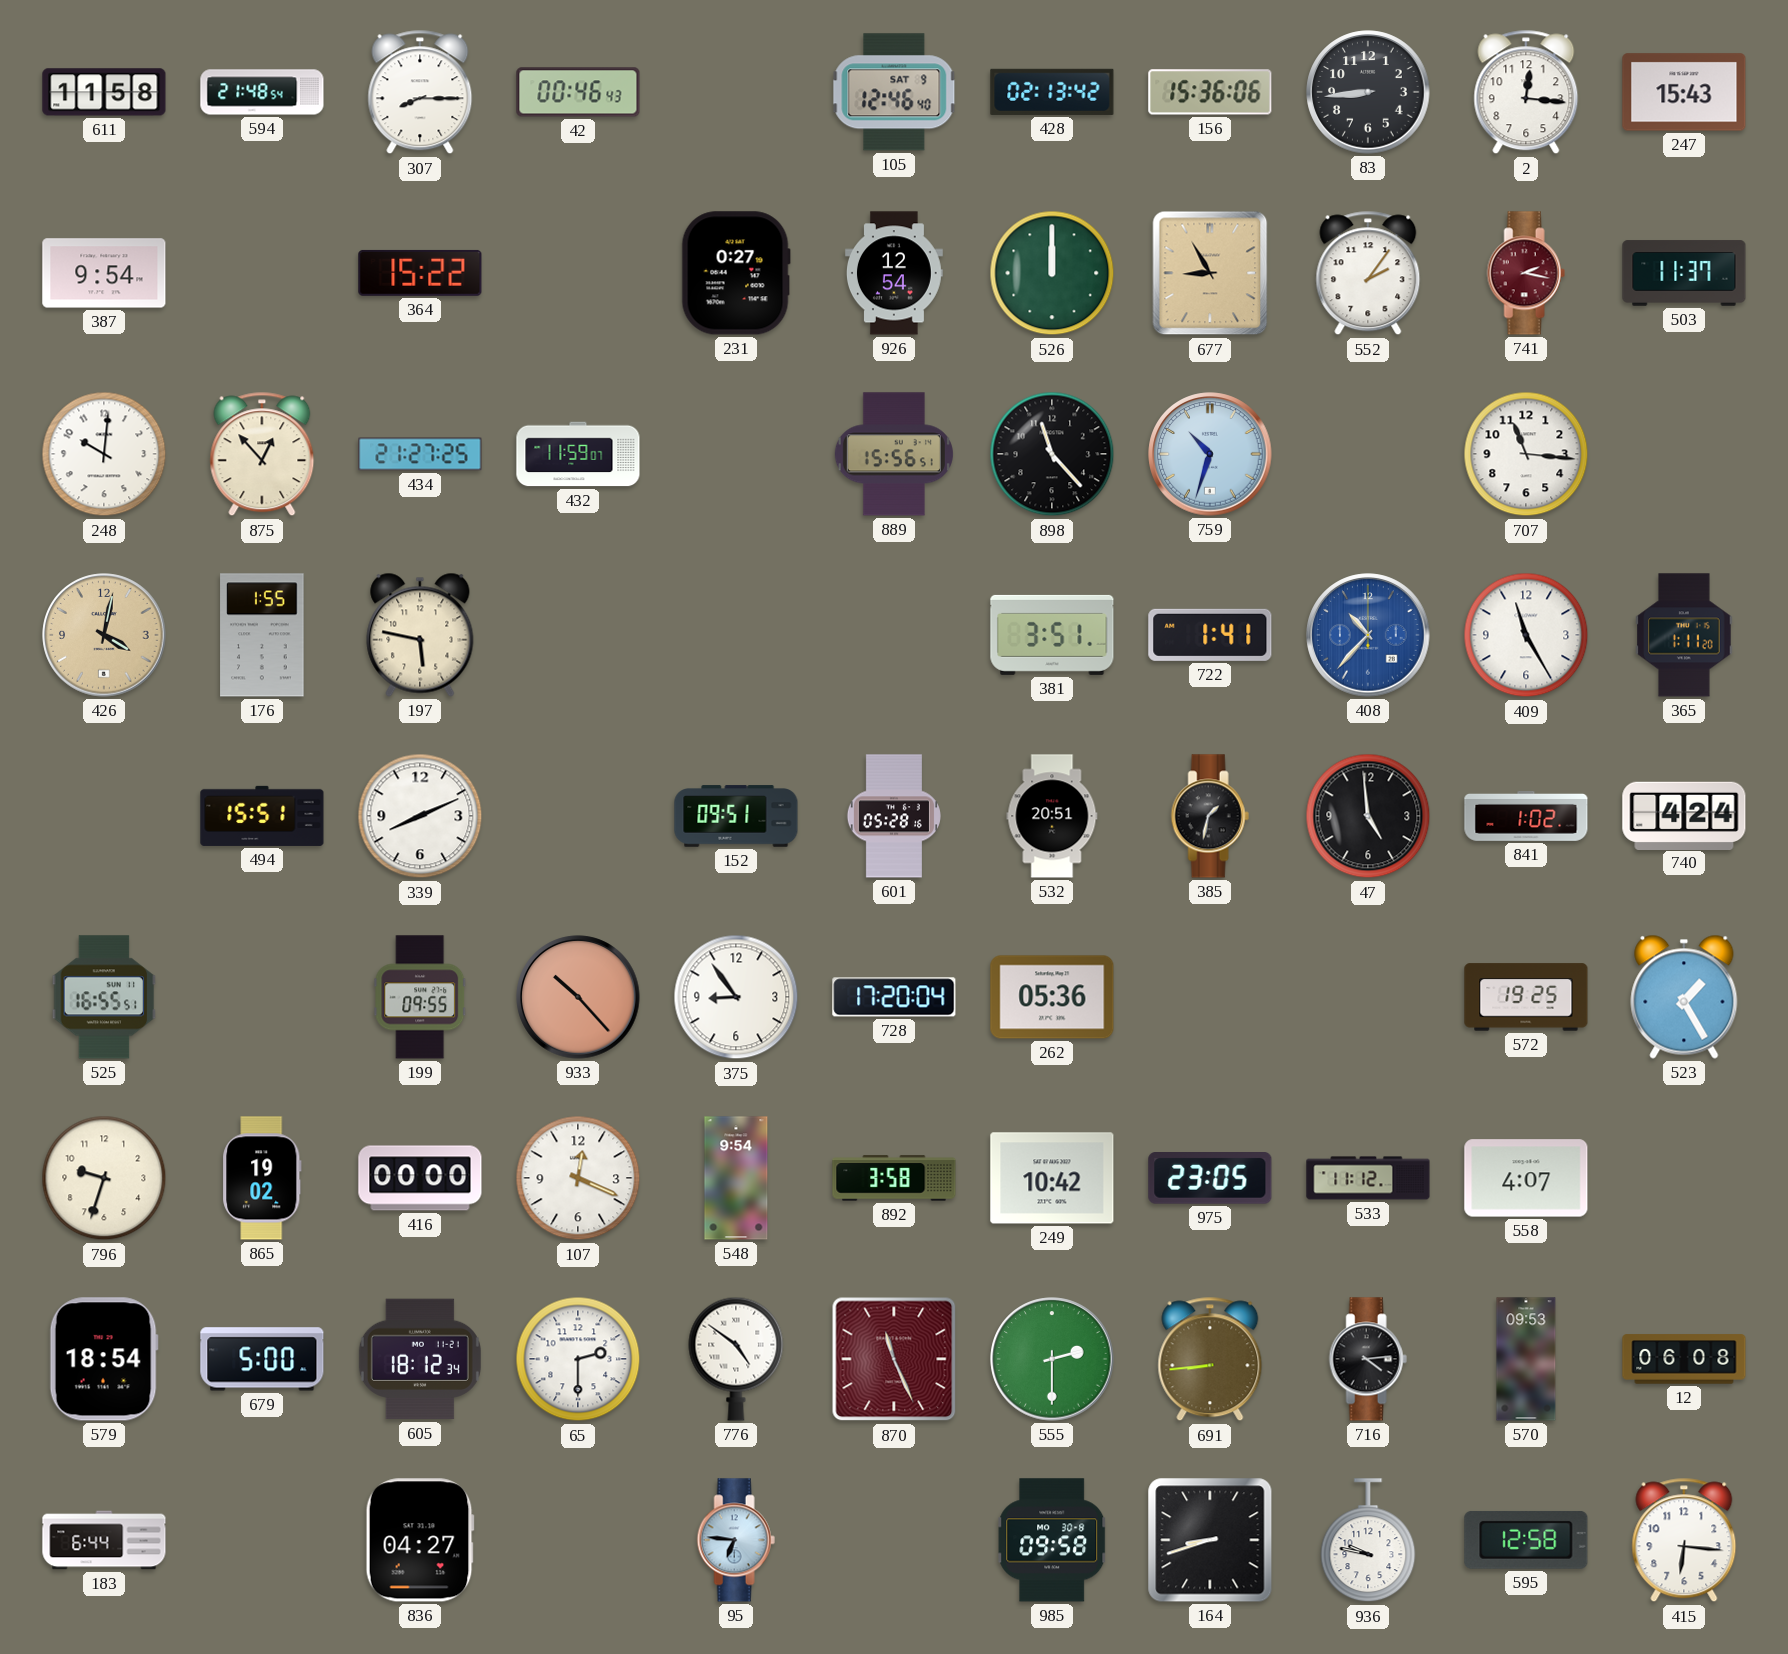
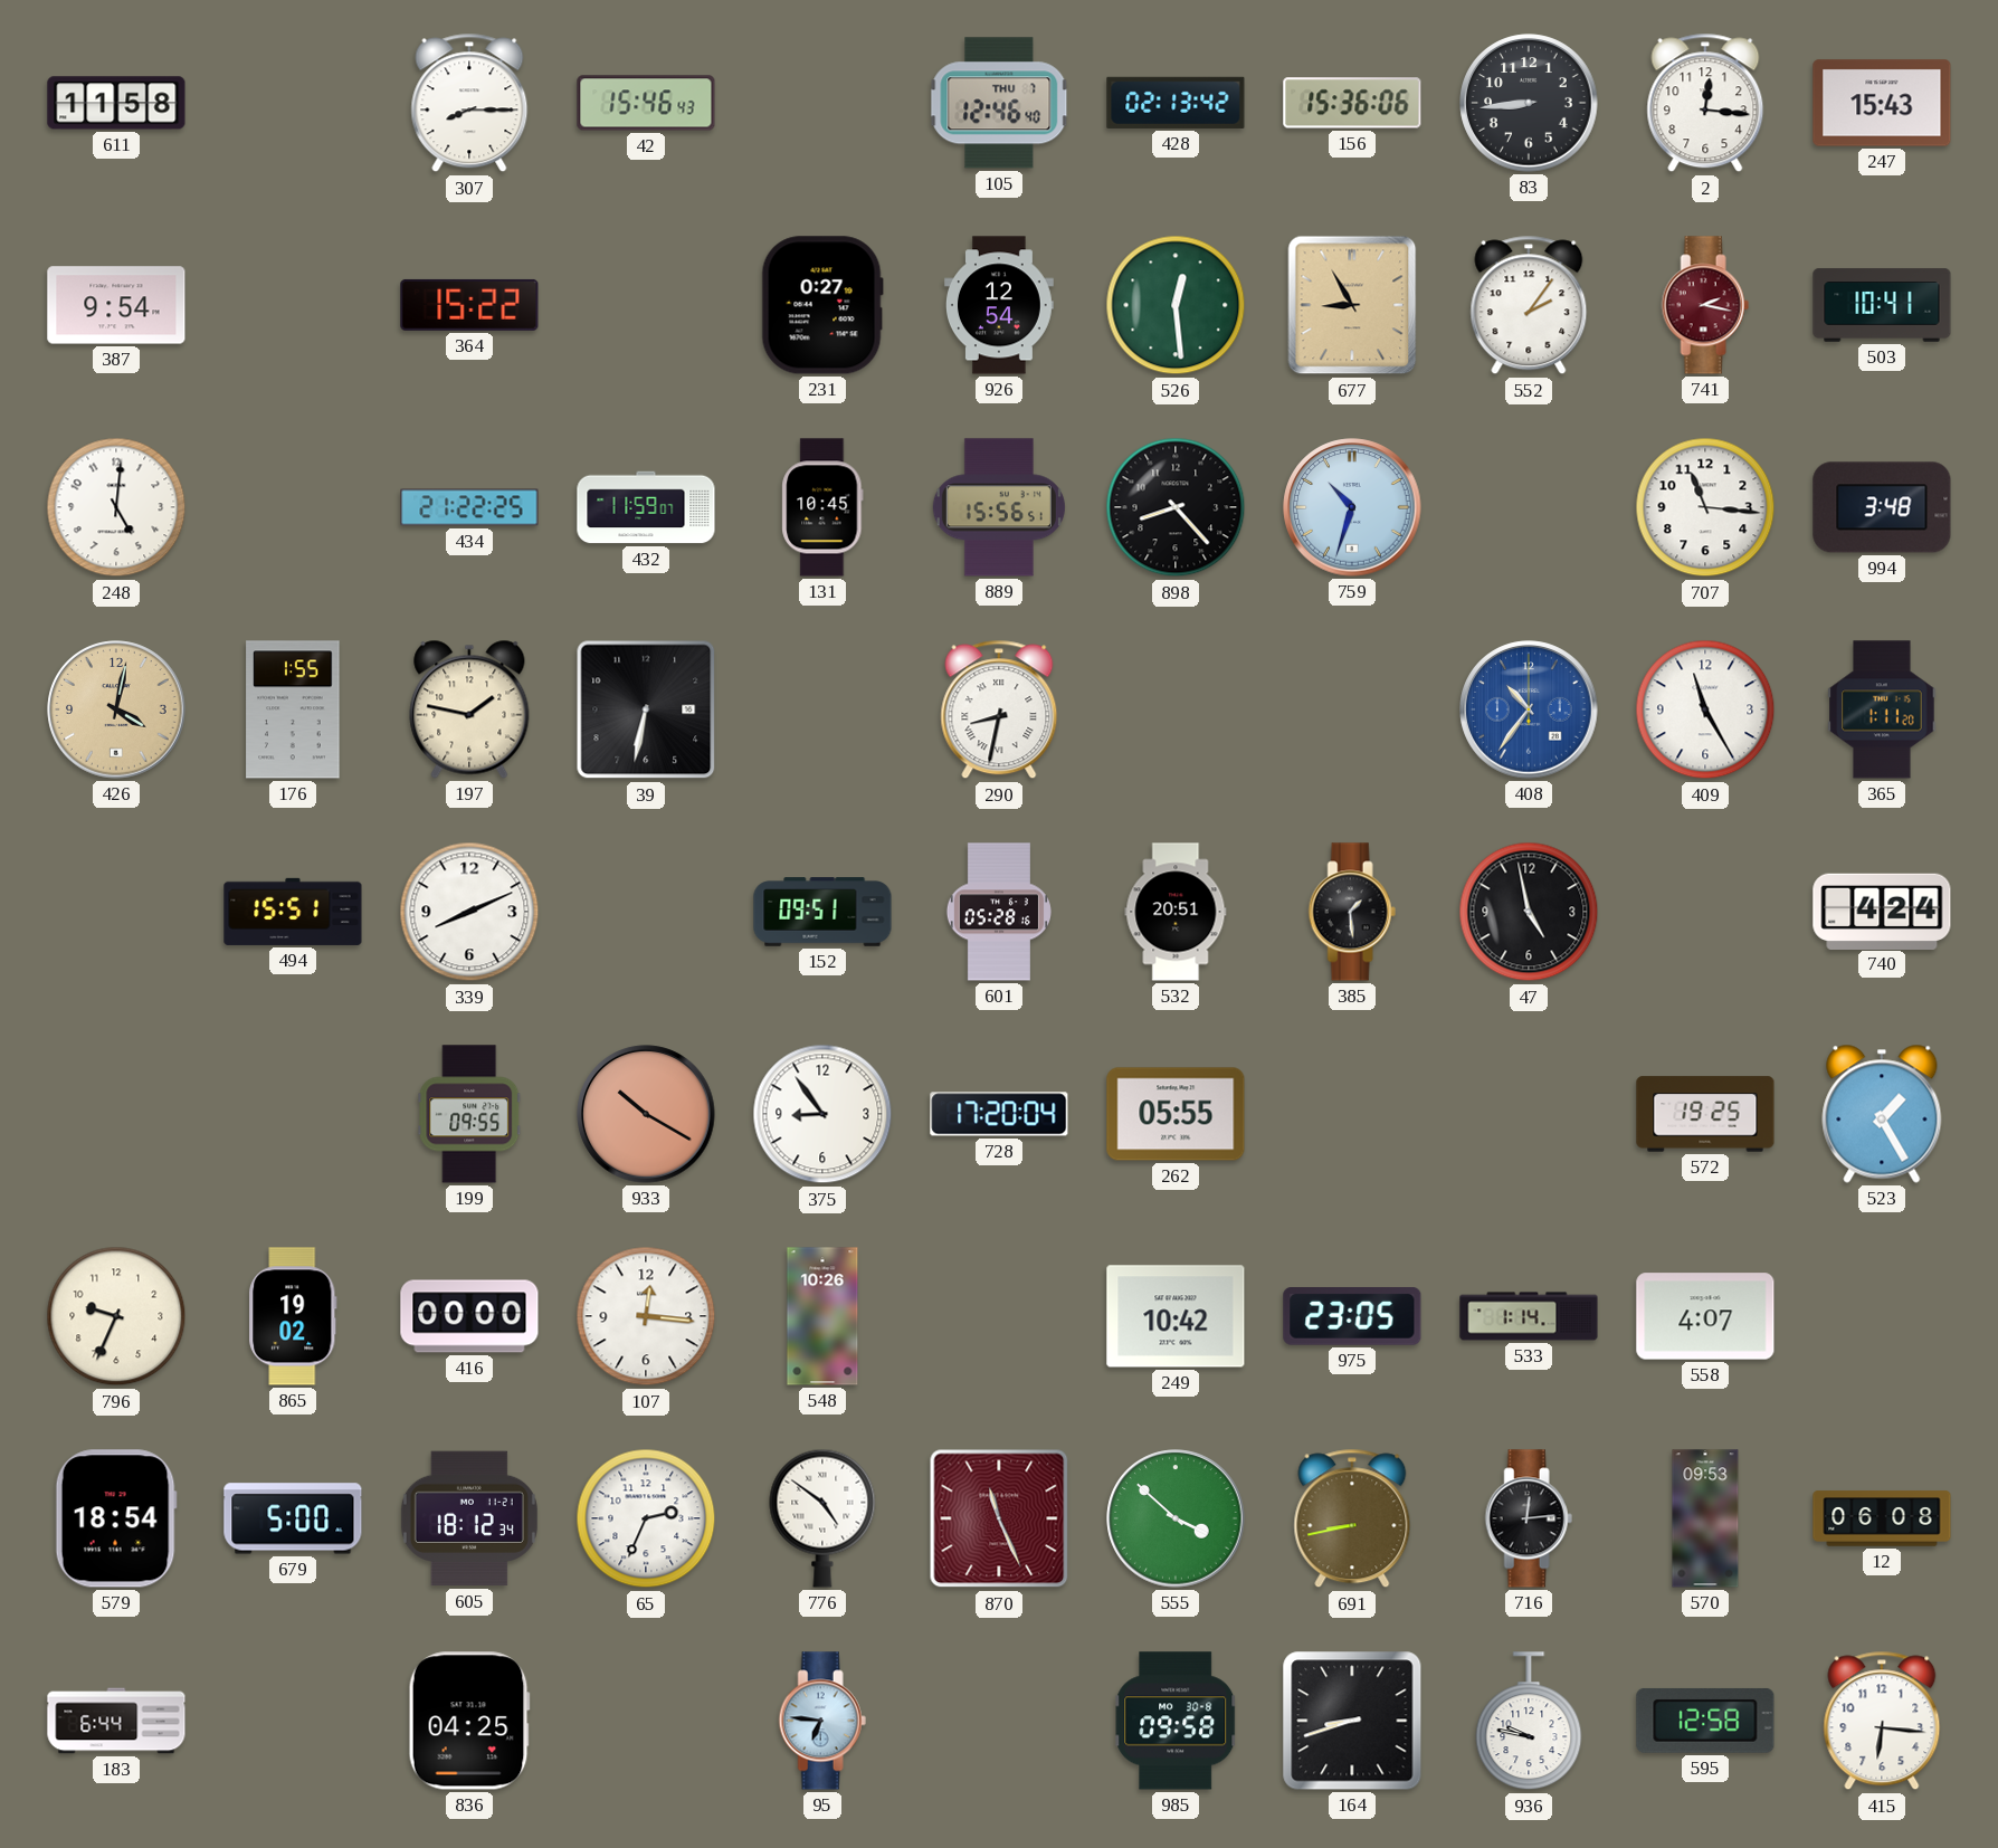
594: 21:48 -> none (262, 92)
42: 00:46 -> 15:46 (646, 103)
105 date: SAT 9 -> THU 7 (999, 103)
526: 12:00 -> 12:29 (1176, 305)
503: 11:37 -> 10:41 (1882, 305)
248: 10:01 -> 5:01 (116, 507)
875: 12:53 -> none (262, 454)
434: 21:27 -> 21:22 (469, 507)
131: none -> 10:45 (822, 507)
898: 11:23 -> 8:23 (1176, 507)
994: none -> 3:48 (1882, 507)
197: 5:47 -> 1:47 (469, 709)
39: none -> 6:32 (646, 709)
290: none -> 8:32 (999, 709)
381: 3:51 -> none (1052, 635)
722: 1:41 -> none (1210, 635)
408: 10:37 -> 10:36 (1529, 709)
385: 1:32 -> 1:29 (1352, 912)
47: 4:59 -> 4:58 (1529, 912)
841: 1:02 -> none (1526, 816)
525: 16:55 -> none (104, 997)
933: 10:23 -> 10:20 (646, 1114)
262: 05:36 -> 05:55 (1176, 1114)
796: 9:33 -> 9:34 (116, 1316)
107: 12:19 -> 12:16 (646, 1316)
548: 9:54 -> 10:26 (822, 1316)
892: 3:58 -> none (894, 1178)
533: 11:12 -> 1:14 (1529, 1316)
65: 2:30 -> 2:34 (646, 1518)
555: 2:30 -> 3:52 (1176, 1518)
691: 8:44 -> 8:43 (1352, 1518)
716: 4:14 -> 12:14 (1529, 1518)
836: 04:27 -> 04:25 (469, 1721)
